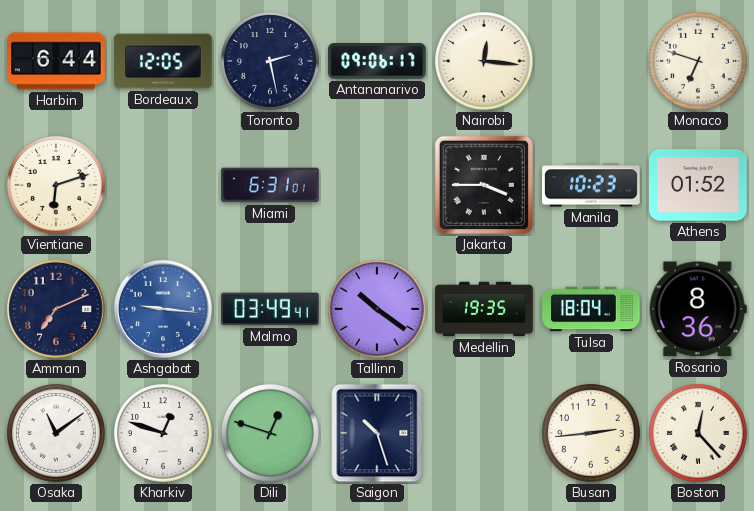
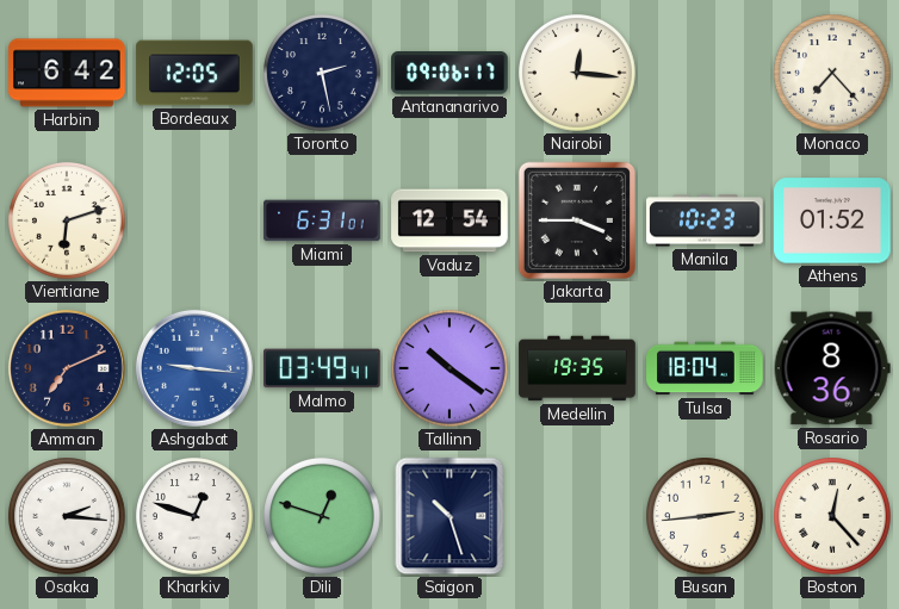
Harbin: 6:44 -> 6:42 (67, 73)
Monaco: 6:48 -> 7:23 (833, 74)
Vaduz: none -> 12:54 (449, 220)
Osaka: 11:09 -> 2:16 (68, 517)
